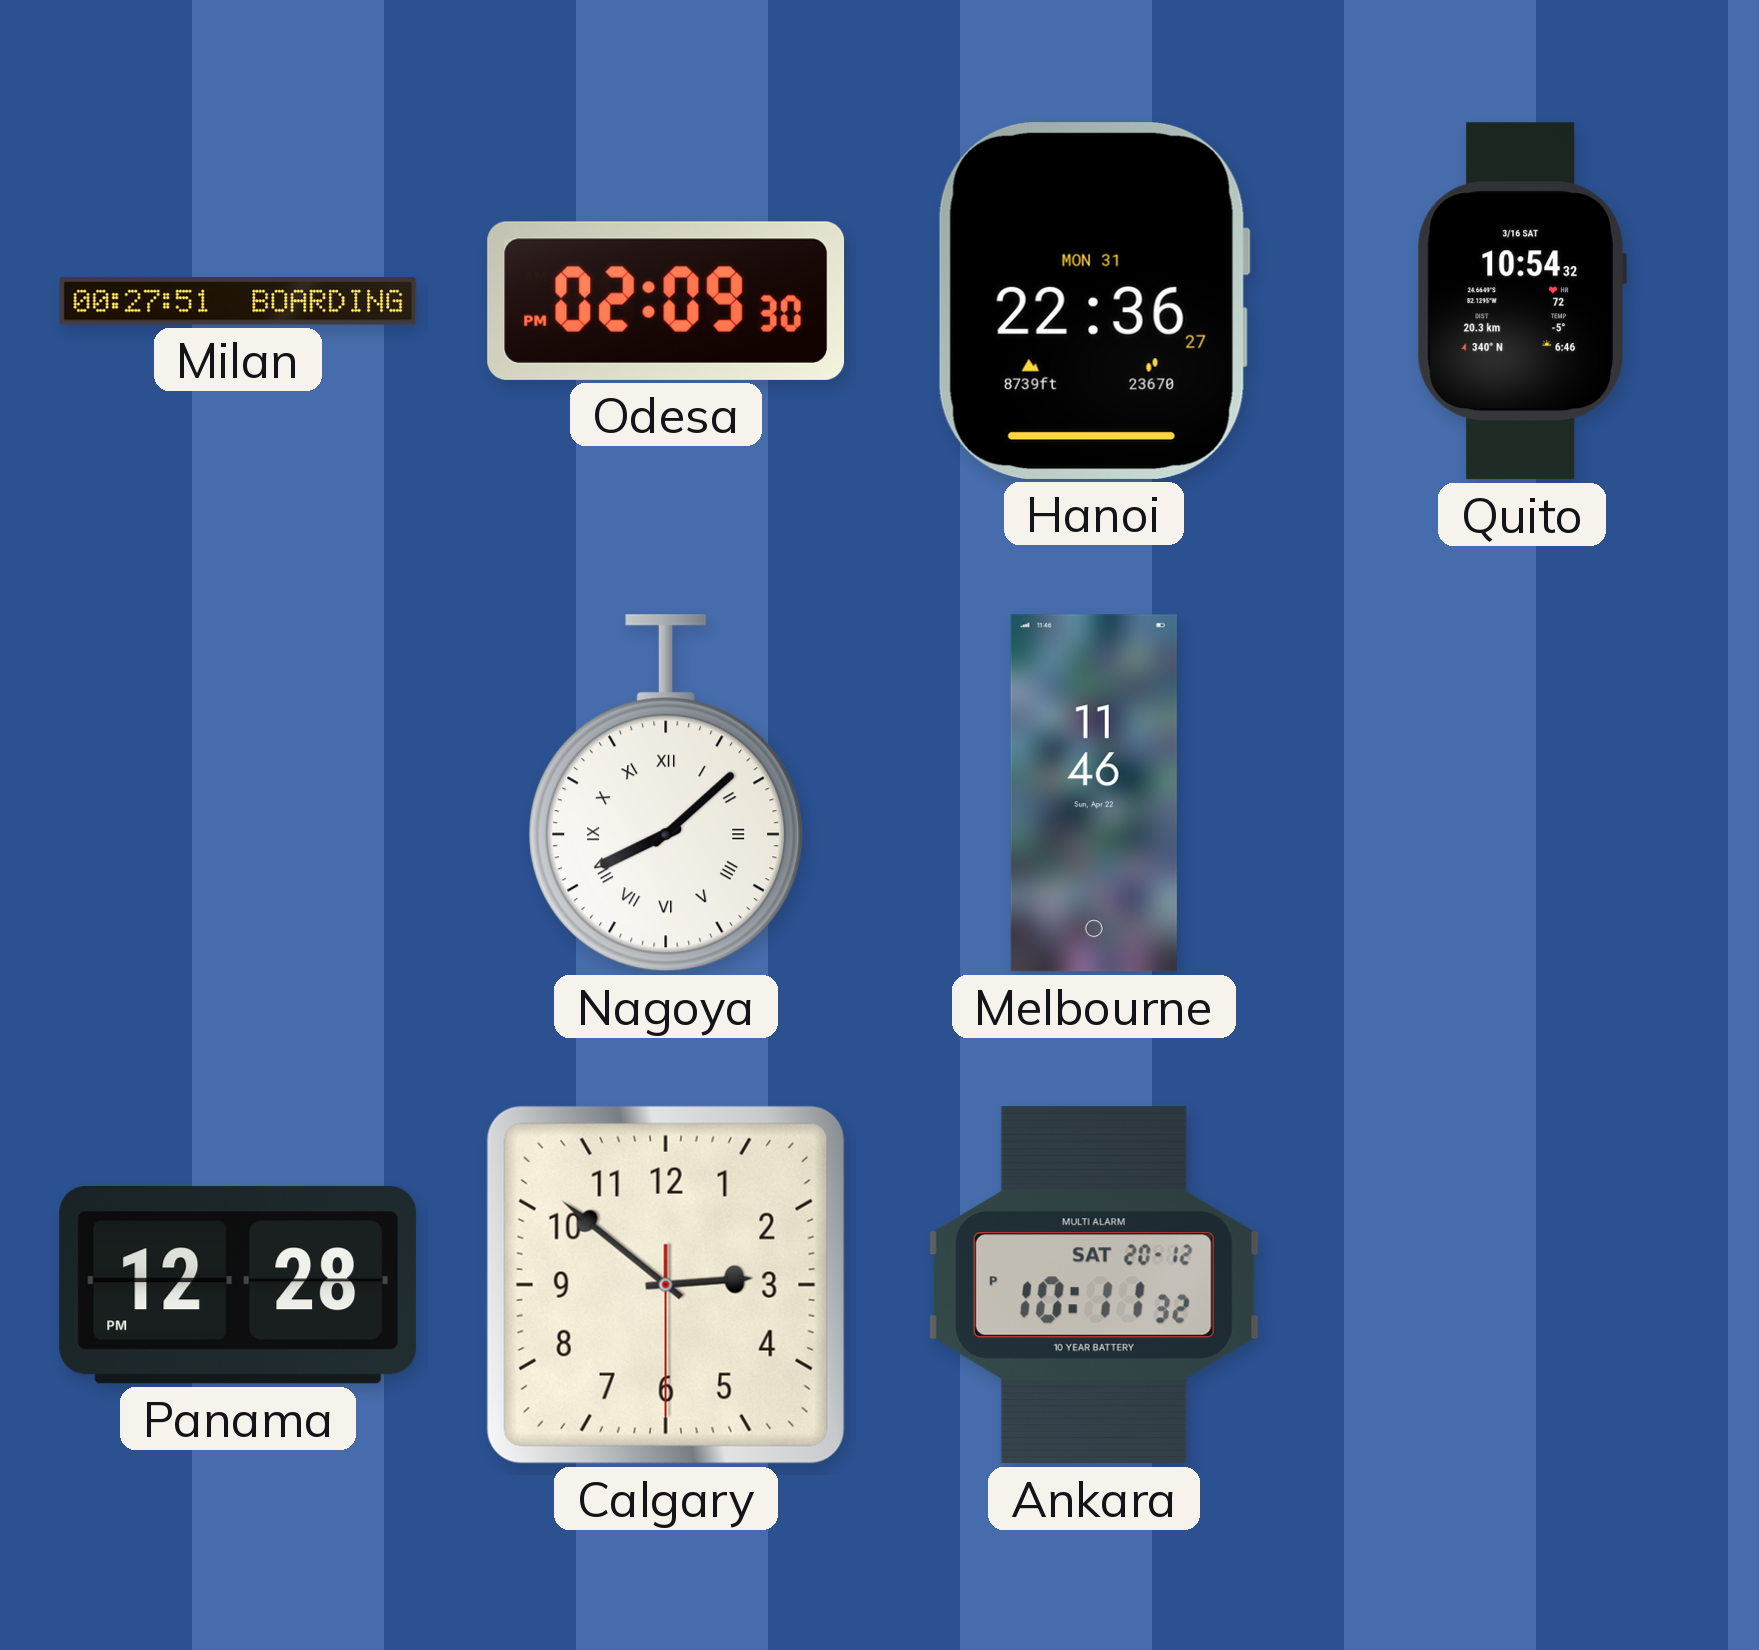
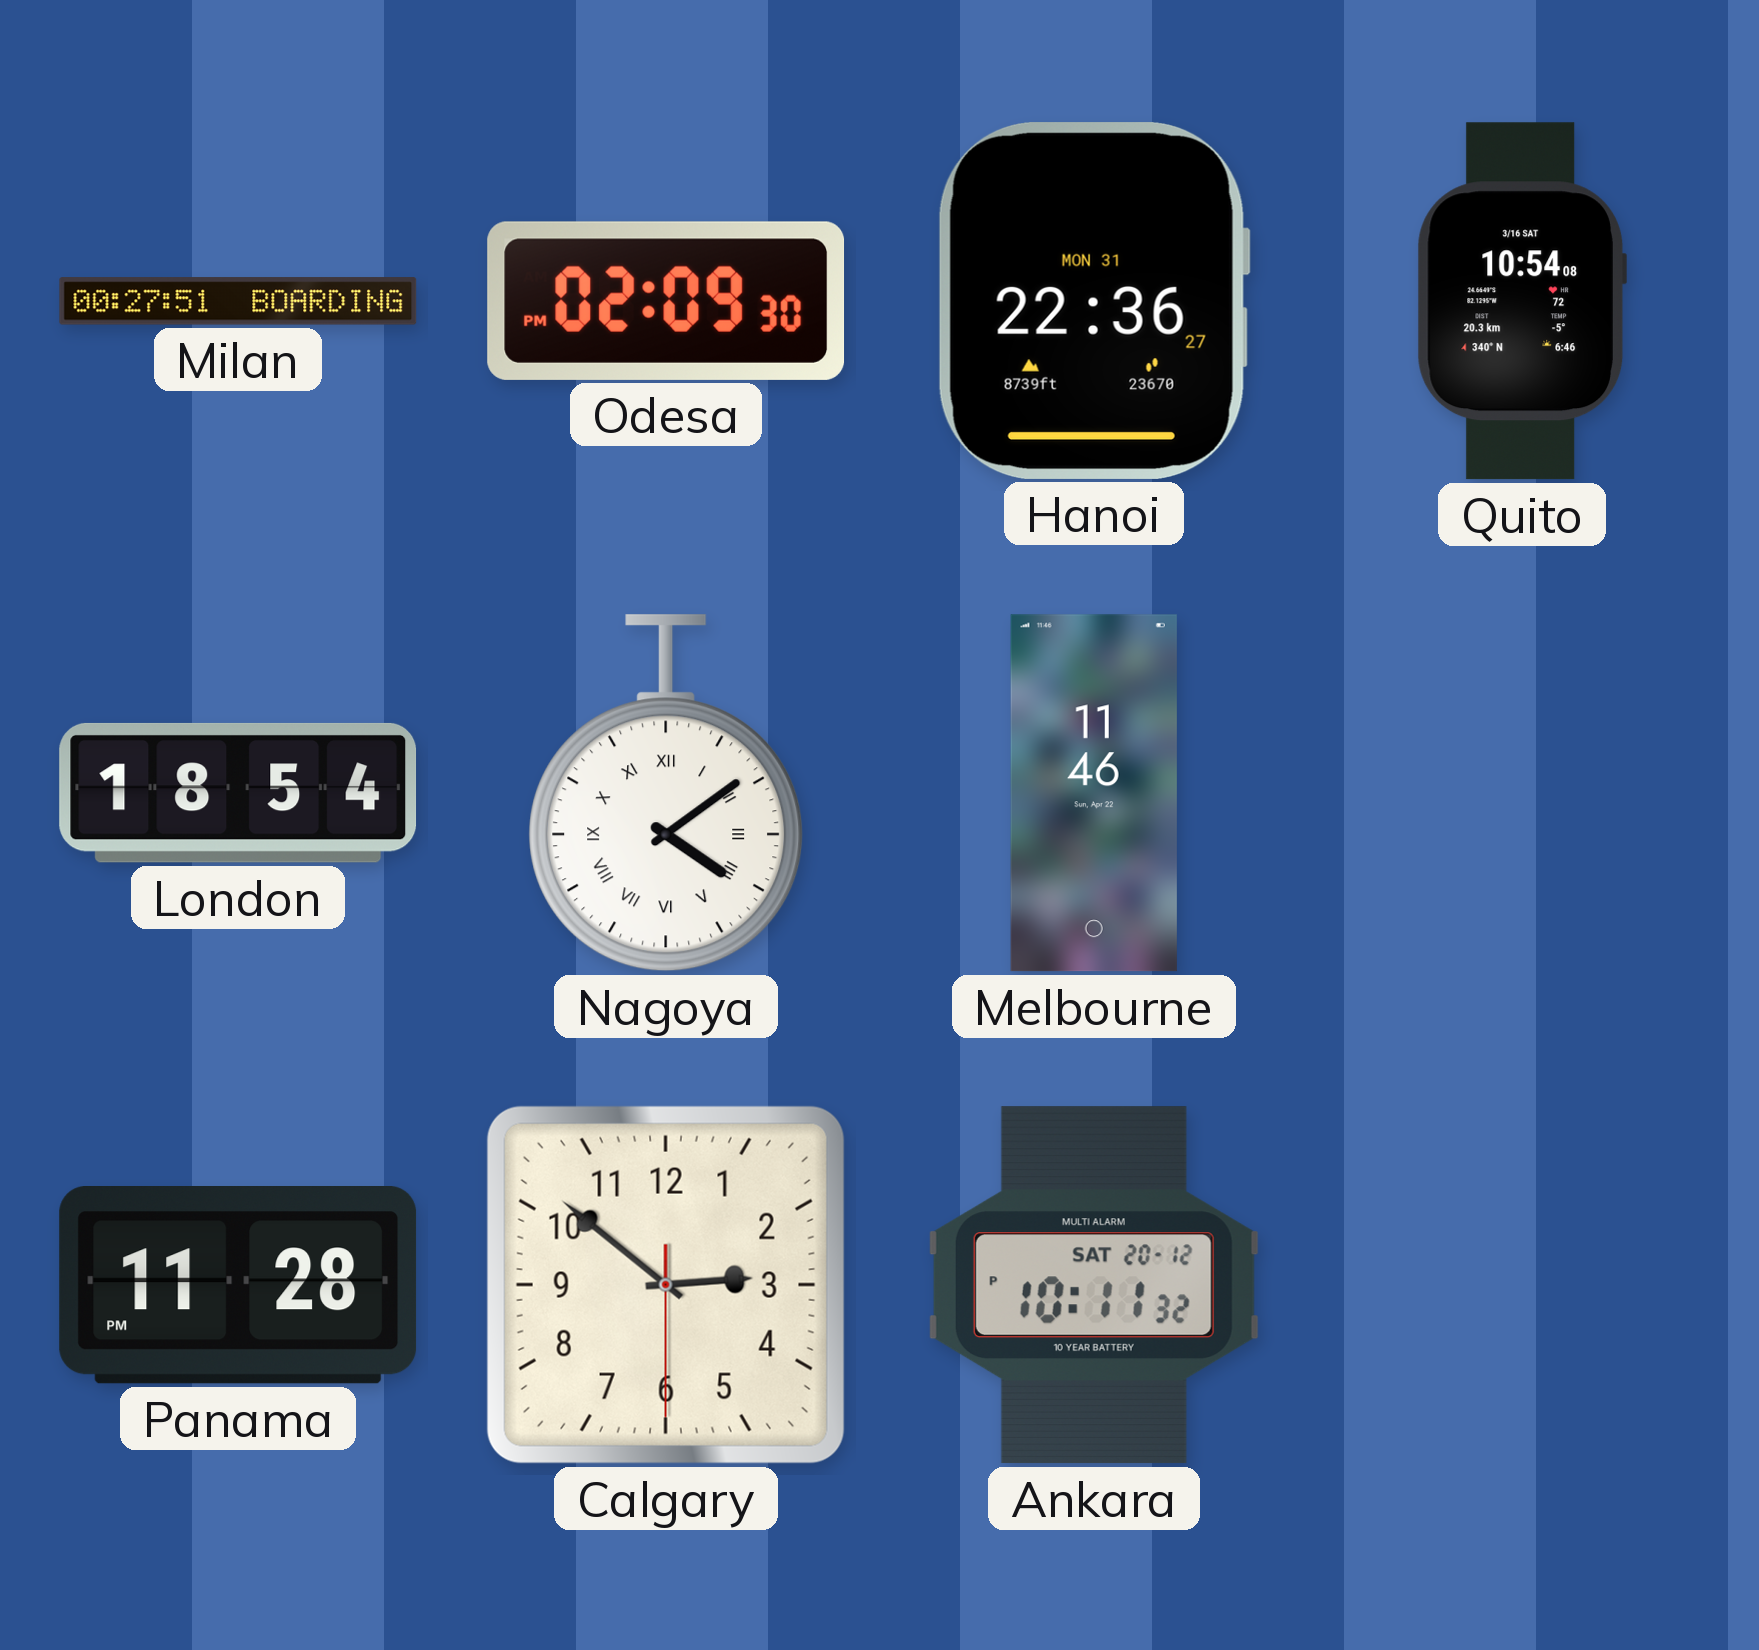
Quito: 10:54:32 -> 10:54:08 (1522, 301)
London: none -> 18:54 (238, 793)
Nagoya: 8:08 -> 4:09 (666, 793)
Panama: 12:28 -> 11:28 (238, 1286)
